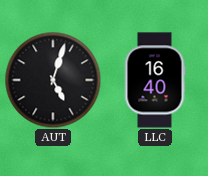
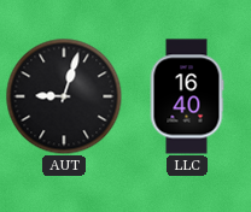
AUT: 5:03 -> 9:03 (64, 96)
